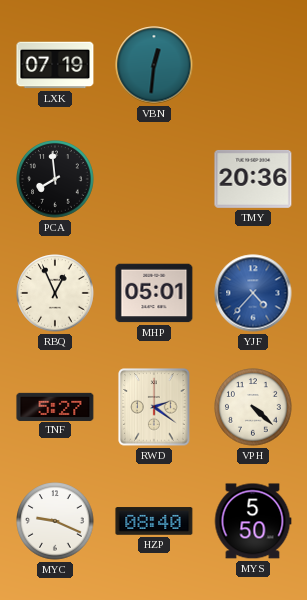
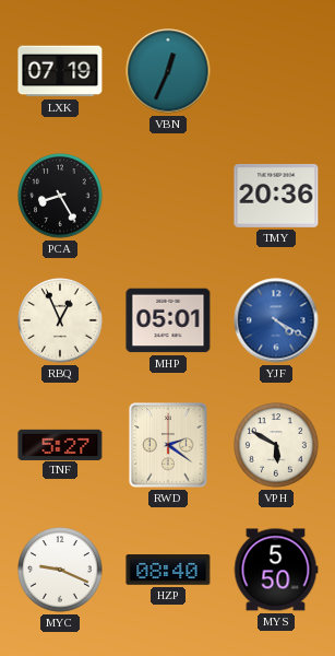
VBN: 12:31 -> 12:34 (168, 71)
PCA: 7:59 -> 8:25 (60, 196)
YJF: 4:37 -> 4:20 (276, 320)
VPH: 4:22 -> 5:50 (276, 445)
